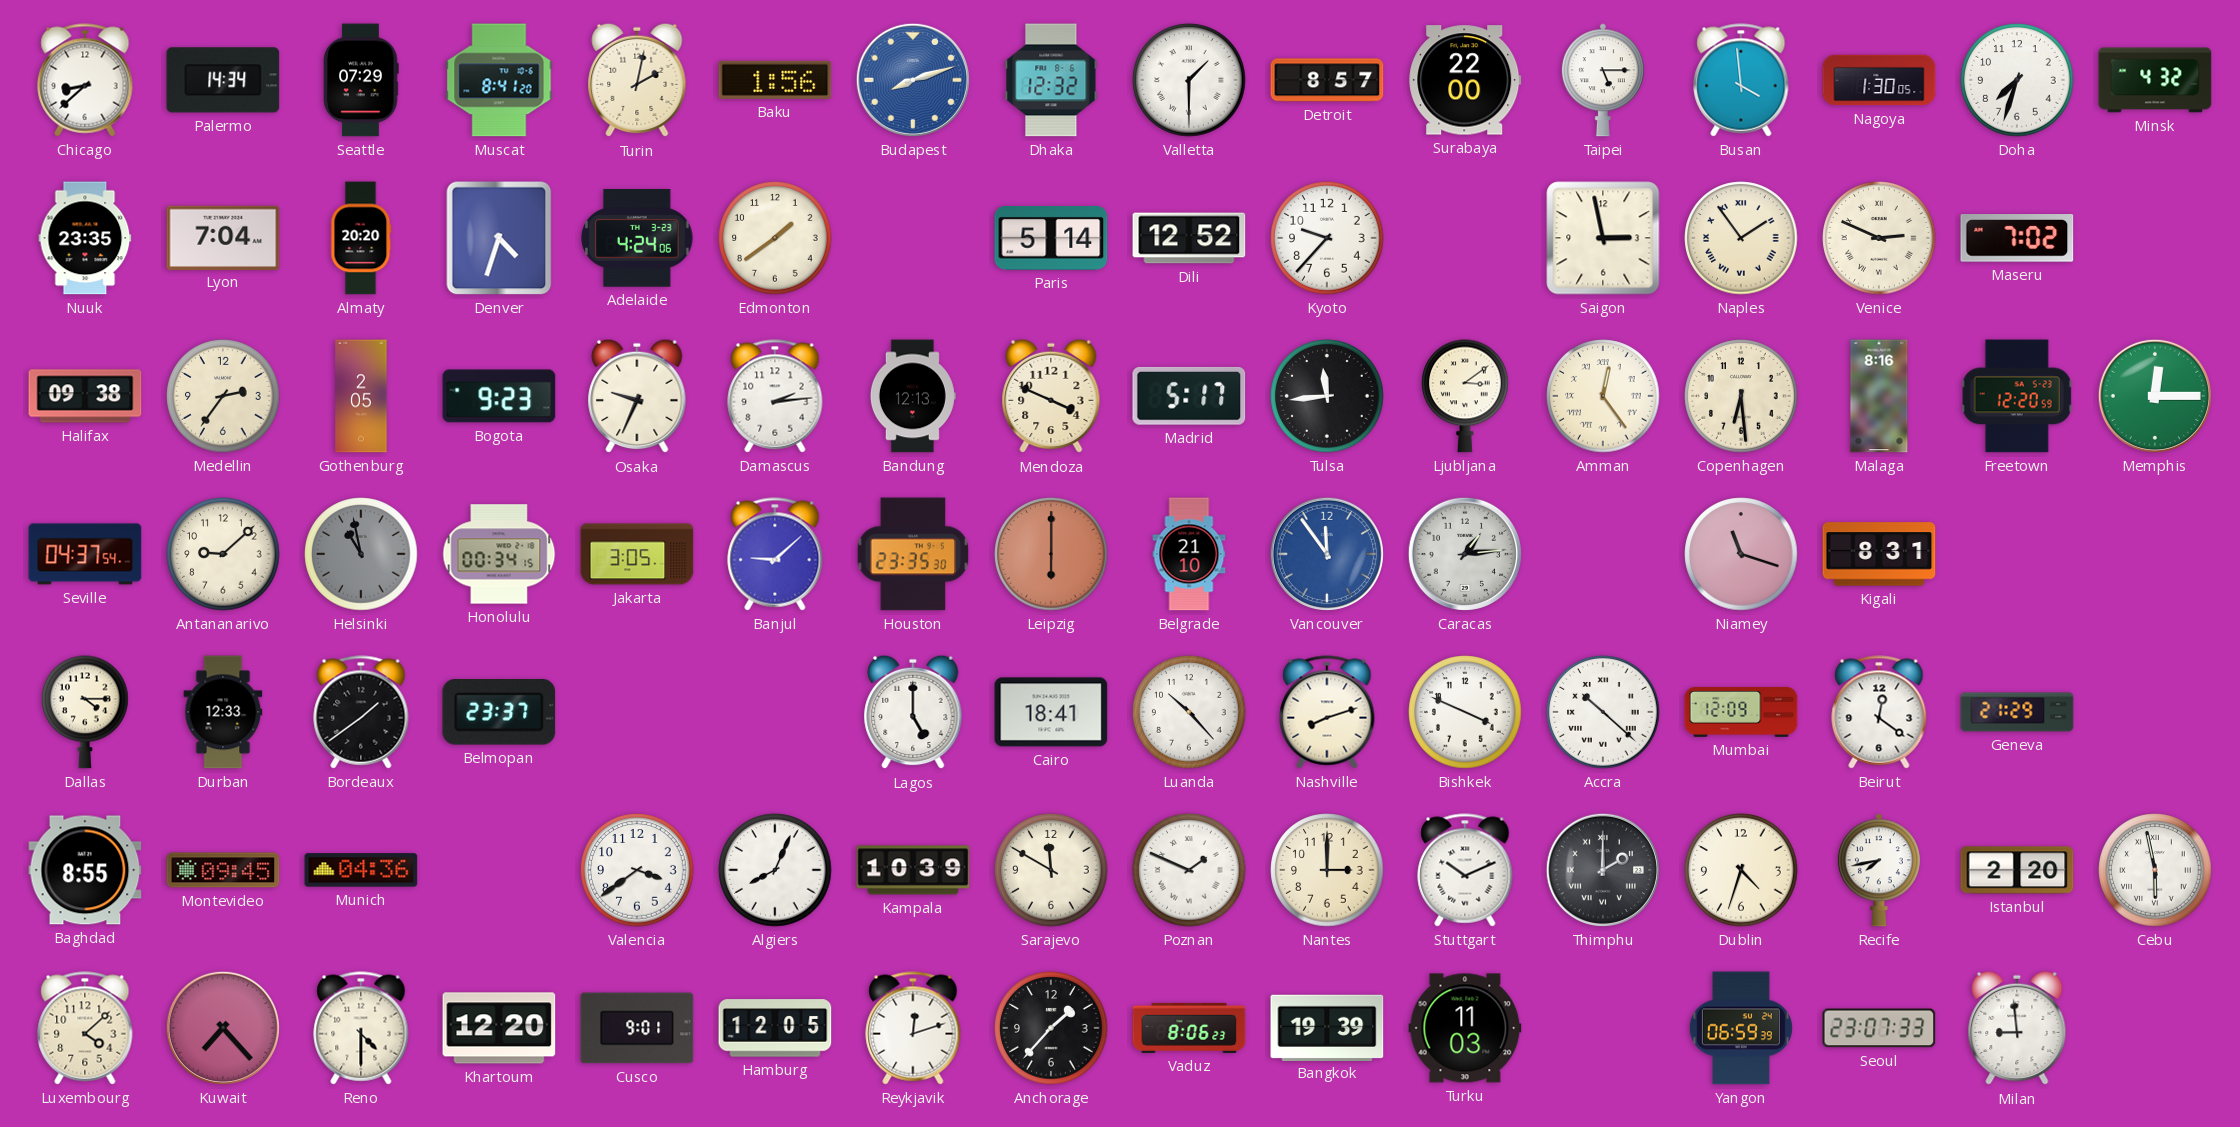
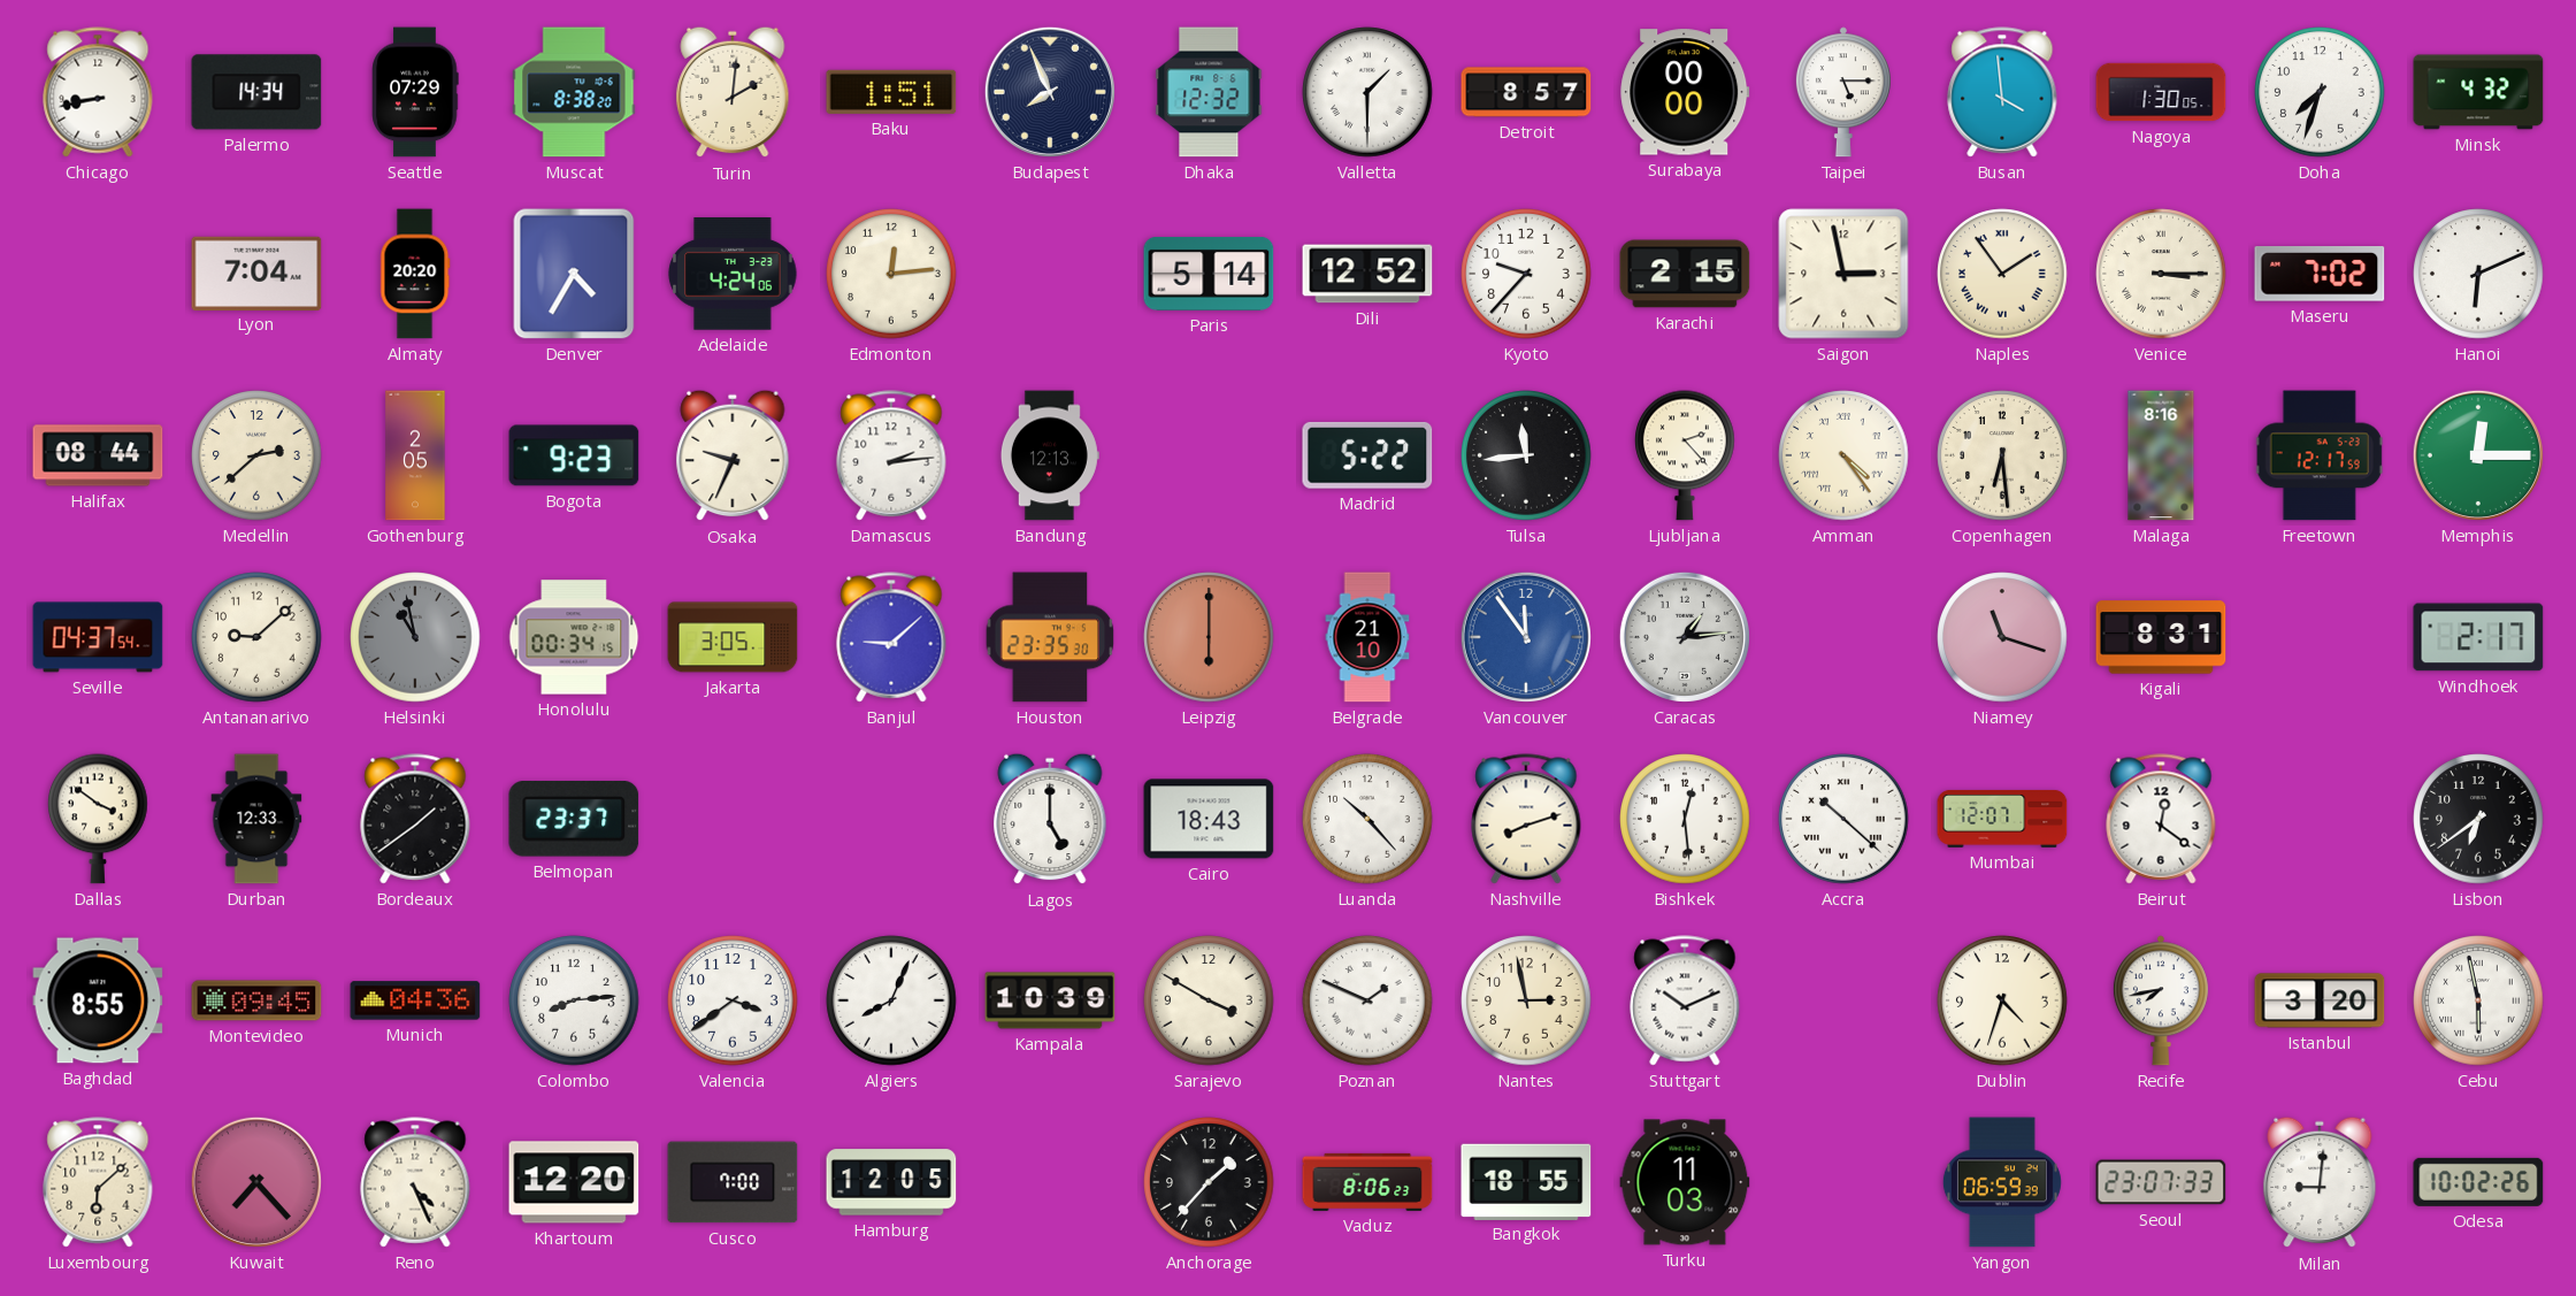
Chicago: 8:38 -> 8:43 (98, 92)
Muscat: 8:41 -> 8:38 (574, 92)
Turin: 2:02 -> 2:01 (733, 92)
Baku: 1:56 -> 1:51 (891, 92)
Budapest: 8:12 -> 7:56 (1050, 92)
Budapest dial: blue -> navy (1050, 92)
Surabaya: 22:00 -> 00:00 (1685, 92)
Nuuk: 23:35 -> none (85, 238)
Denver: 4:33 -> 4:35 (574, 274)
Edmonton: 1:39 -> 12:14 (891, 274)
Karachi: none -> 2:15 (1685, 274)
Venice: 2:49 -> 3:15 (2161, 274)
Hanoi: none -> 6:11 (2478, 274)
Halifax: 09:38 -> 08:44 (98, 455)
Medellin: 2:36 -> 2:38 (256, 455)
Mendoza: 3:49 -> none (1051, 396)
Madrid: 5:17 -> 5:22 (1367, 455)
Ljubljana: 3:09 -> 2:23 (1686, 455)
Amman: 12:24 -> 4:24 (1843, 455)
Freetown: 12:20 -> 12:17 (2320, 455)
Windhoek: none -> 2:17 (2478, 637)
Dallas: 4:15 -> 3:51 (99, 819)
Cairo: 18:41 -> 18:43 (1209, 819)
Bishkek: 3:49 -> 12:29 (1685, 819)
Mumbai: 12:09 -> 12:07 (2002, 819)
Geneva: 21:29 -> none (2017, 712)
Lisbon: none -> 6:39 (2478, 819)
Colombo: none -> 8:14 (574, 1000)
Sarajevo: 11:50 -> 3:50 (1209, 1000)
Nantes: 3:00 -> 2:58 (1526, 1000)
Thimphu: 2:00 -> none (1603, 870)
Istanbul: 2:20 -> 3:20 (2320, 1000)
Luxembourg: 4:08 -> 6:08 (98, 1182)
Reno: 4:30 -> 4:26 (415, 1182)
Cusco: 9:01 -> 7:00 (733, 1182)
Reykjavik: 12:12 -> none (913, 1028)
Bangkok: 19:39 -> 18:55 (1526, 1181)
Milan: 8:59 -> 9:01 (2320, 1182)
Odesa: none -> 10:02 (2478, 1182)
